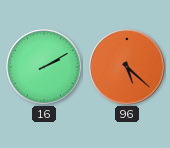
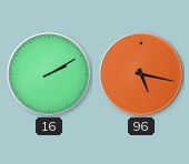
96: 5:22 -> 5:17 (141, 74)
